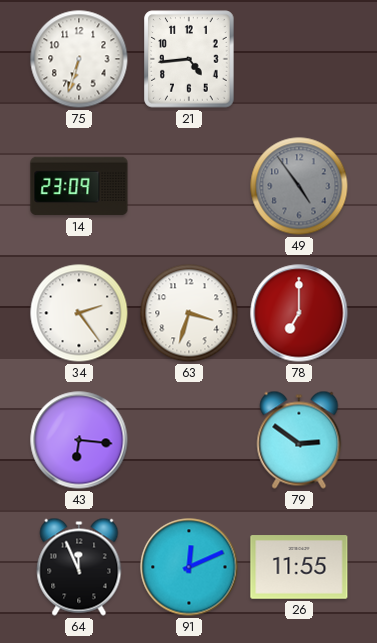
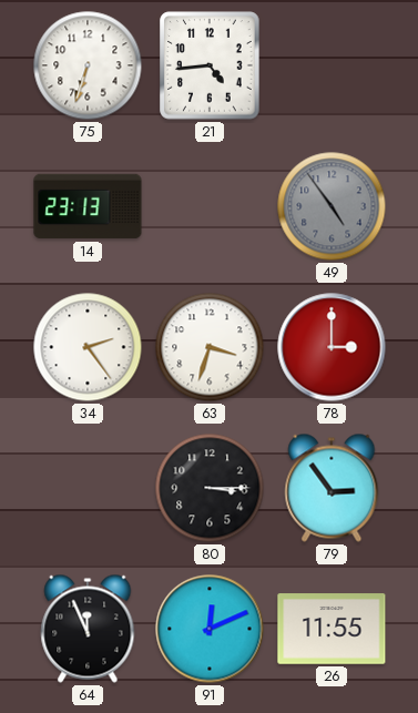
14: 23:09 -> 23:13 (88, 206)
78: 7:00 -> 3:00 (332, 347)
43: 6:16 -> none (79, 440)
80: none -> 3:15 (210, 488)
79: 2:51 -> 2:54 (332, 488)
